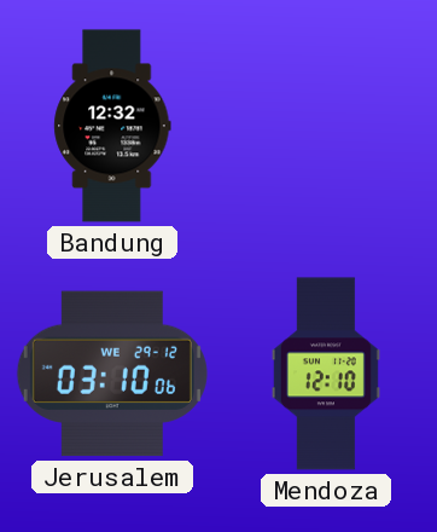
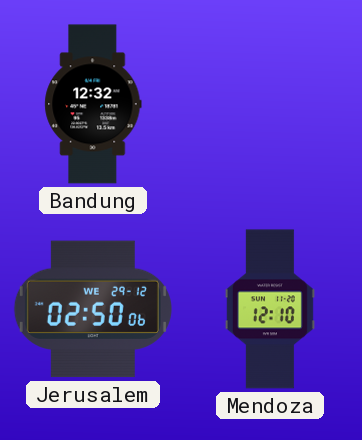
Jerusalem: 03:10 -> 02:50 (93, 309)
